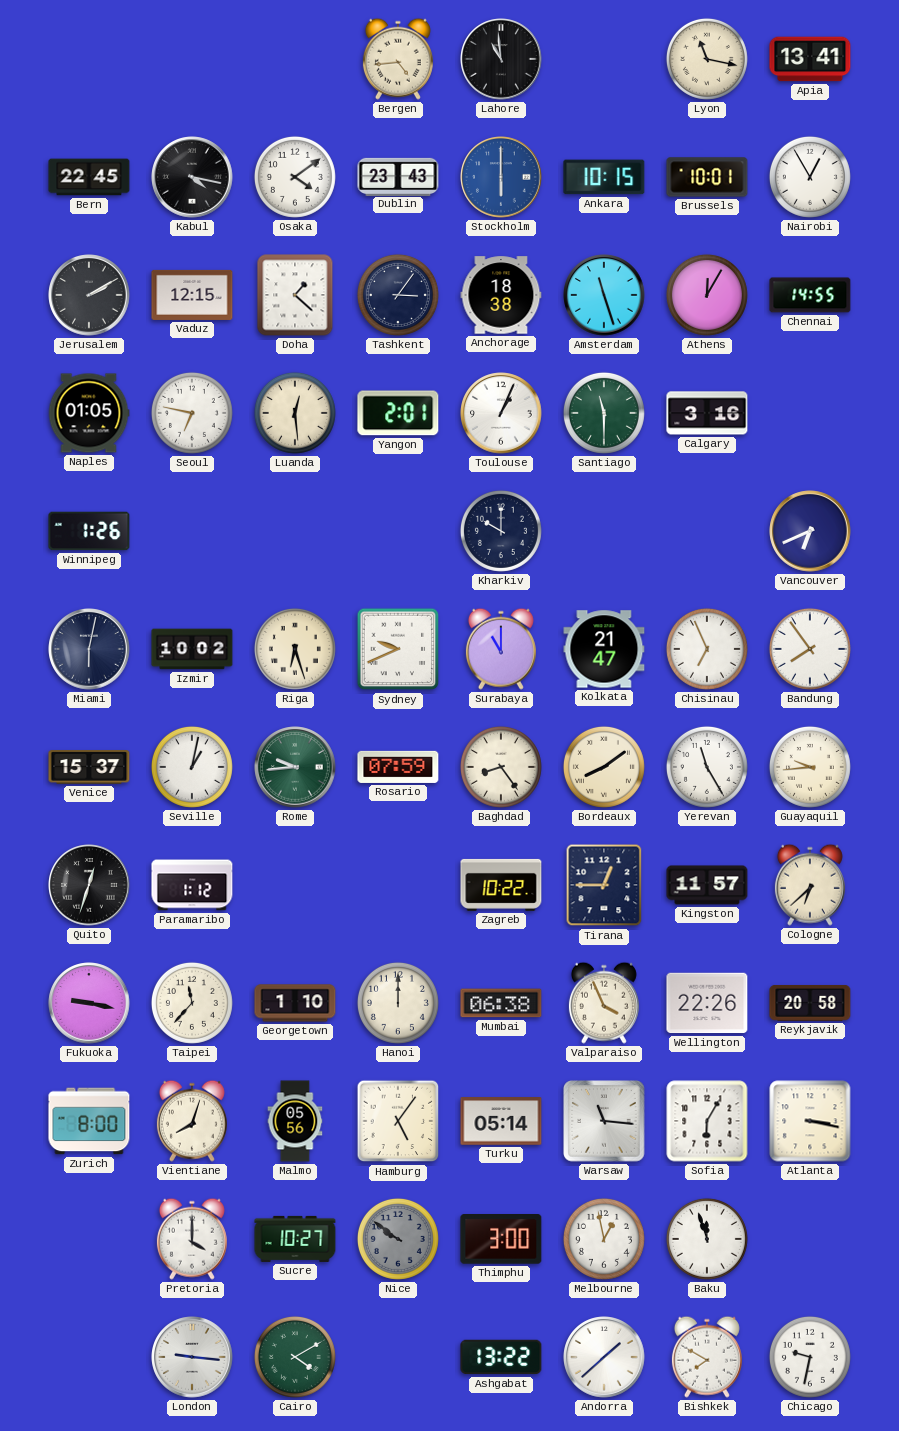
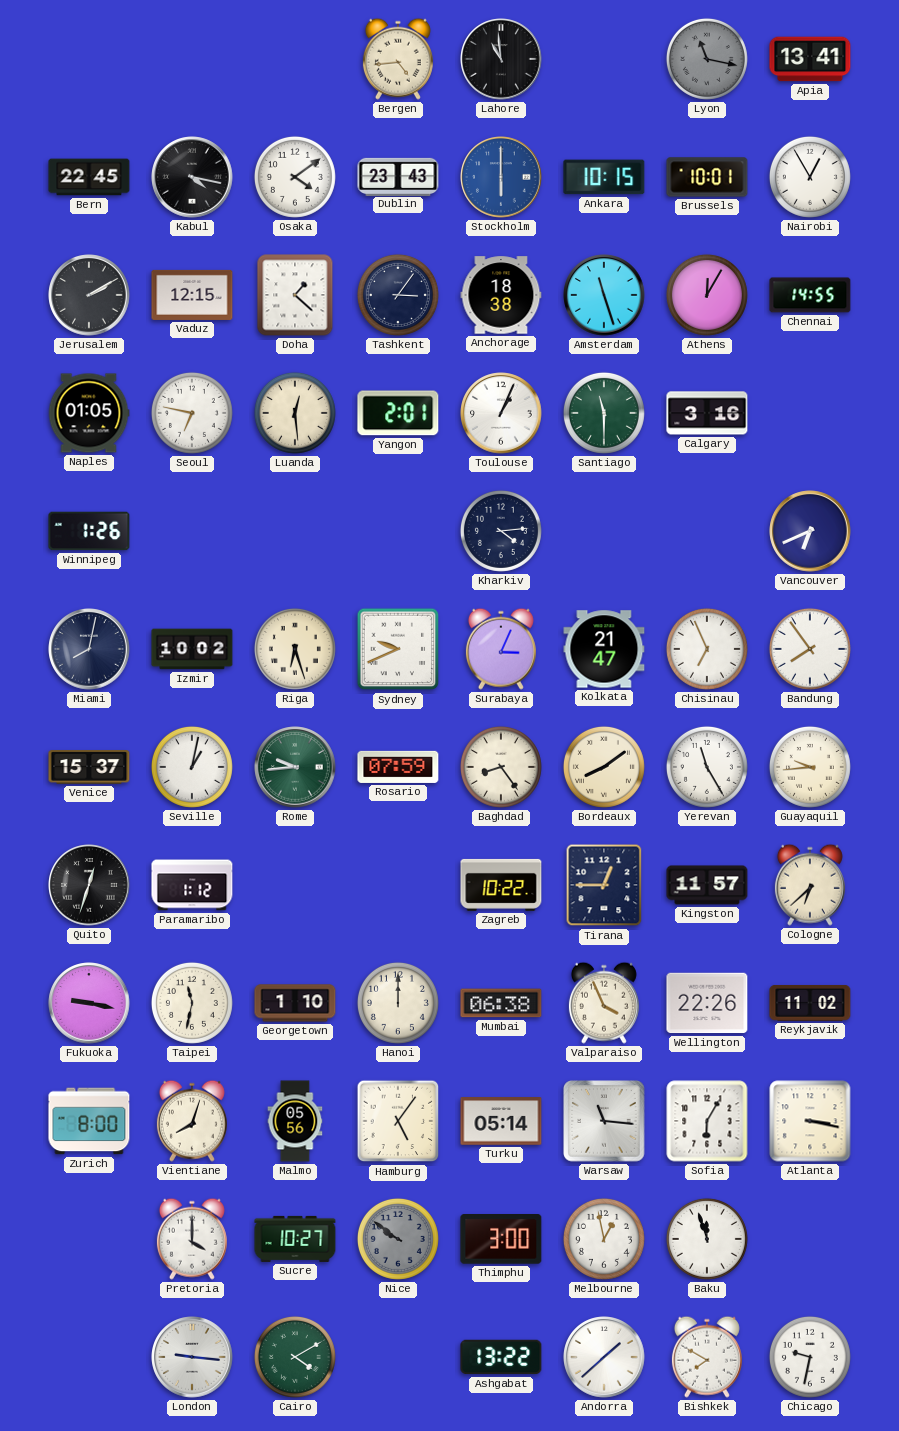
Lyon dial: cream -> grey (707, 59)
Kharkiv: 10:00 -> 4:14 (501, 531)
Miami: 6:02 -> 8:02 (89, 649)
Surabaya: 11:00 -> 3:04 (501, 649)
Taipei: 11:37 -> 11:32 (192, 1003)
Reykjavik: 20:58 -> 11:02 (810, 1003)
